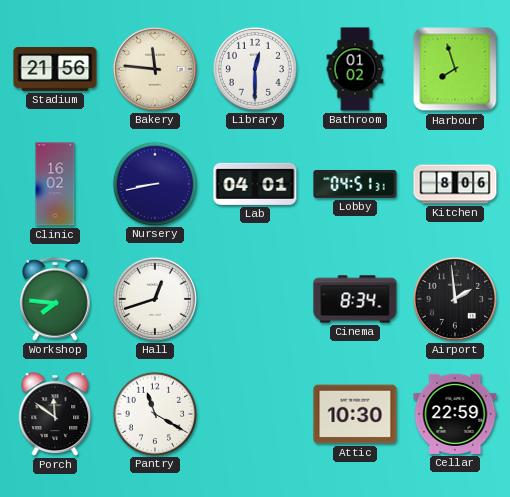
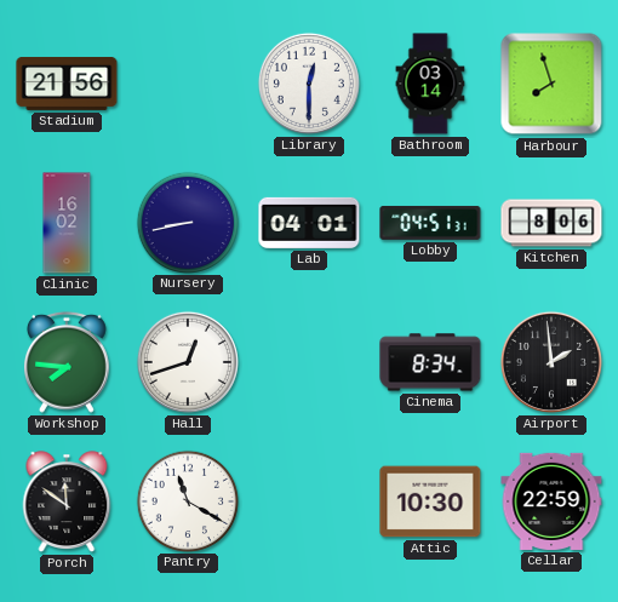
Bakery: 11:46 -> none (155, 69)
Bathroom: 01:02 -> 03:14 (430, 84)
